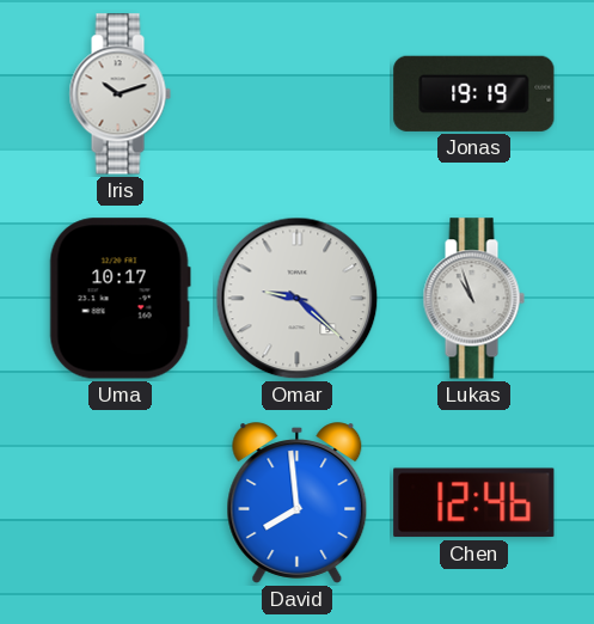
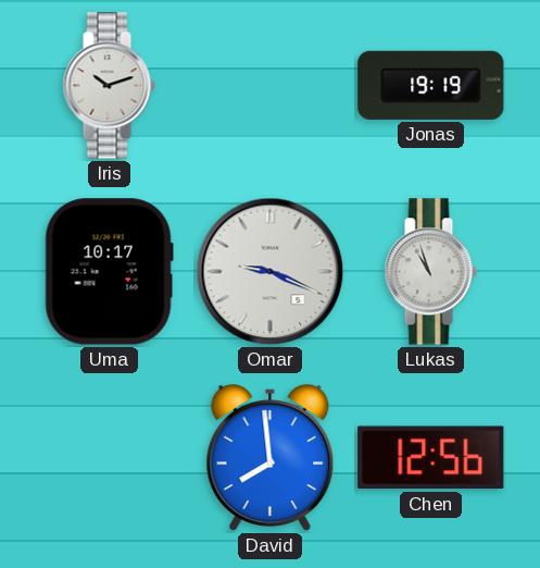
Omar: 9:22 -> 9:19 (271, 272)
Chen: 12:46 -> 12:56 (431, 458)
